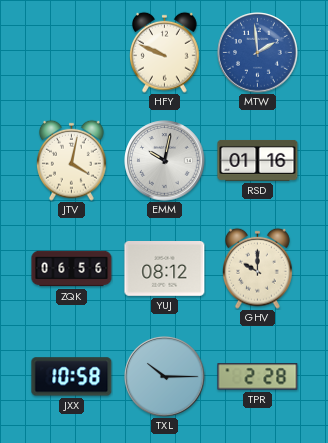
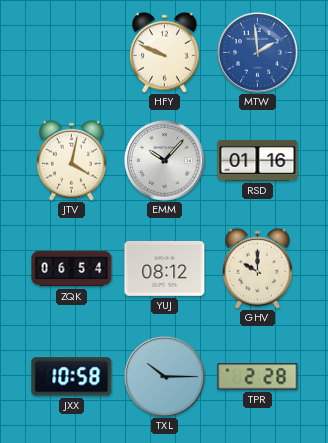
EMM: 10:02 -> 10:07 (165, 161)
ZQK: 06:56 -> 06:54 (72, 269)
